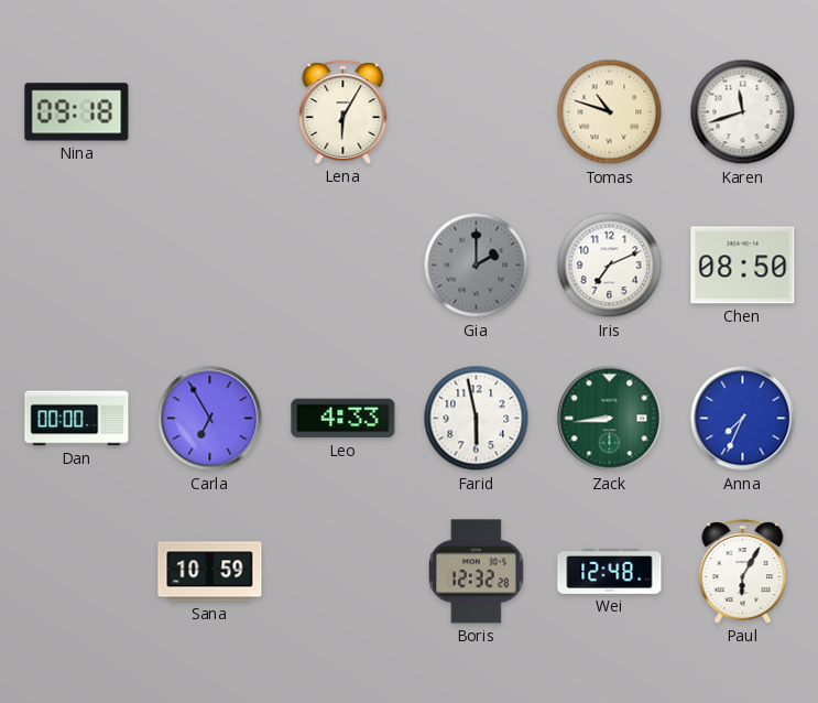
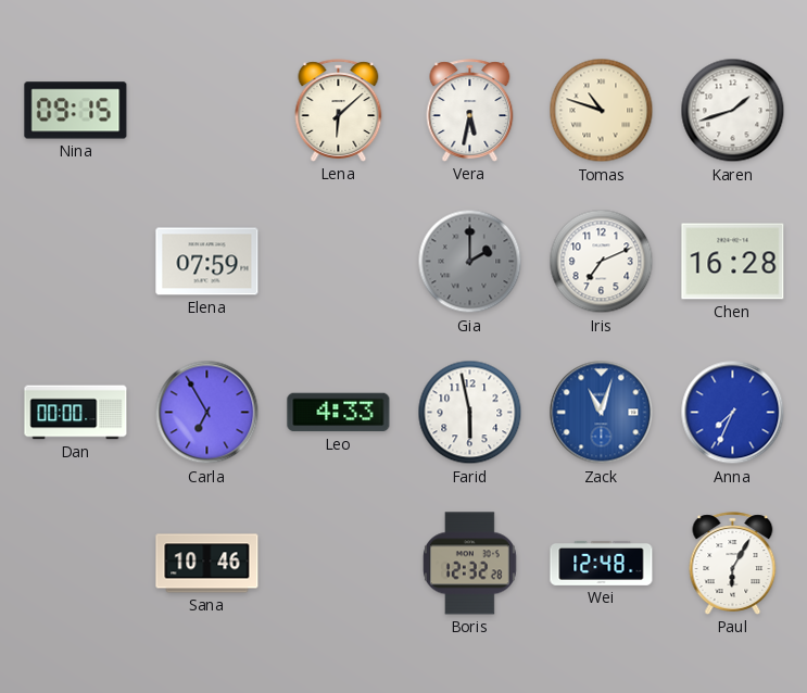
Nina: 09:18 -> 09:15 (76, 111)
Lena: 6:05 -> 6:08 (339, 111)
Vera: none -> 5:32 (470, 111)
Karen: 11:42 -> 1:42 (733, 111)
Elena: none -> 07:59 (207, 262)
Chen: 08:50 -> 16:28 (733, 262)
Zack: 8:44 -> 11:03 (602, 413)
Zack dial: green -> blue (602, 413)
Sana: 10:59 -> 10:46 (207, 564)
